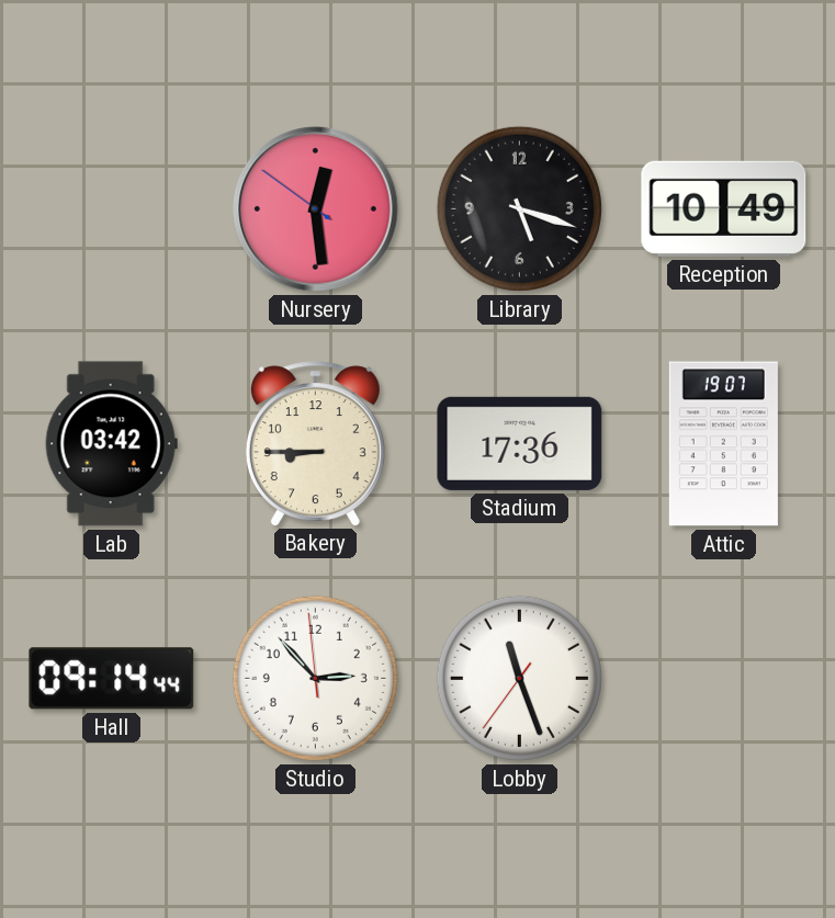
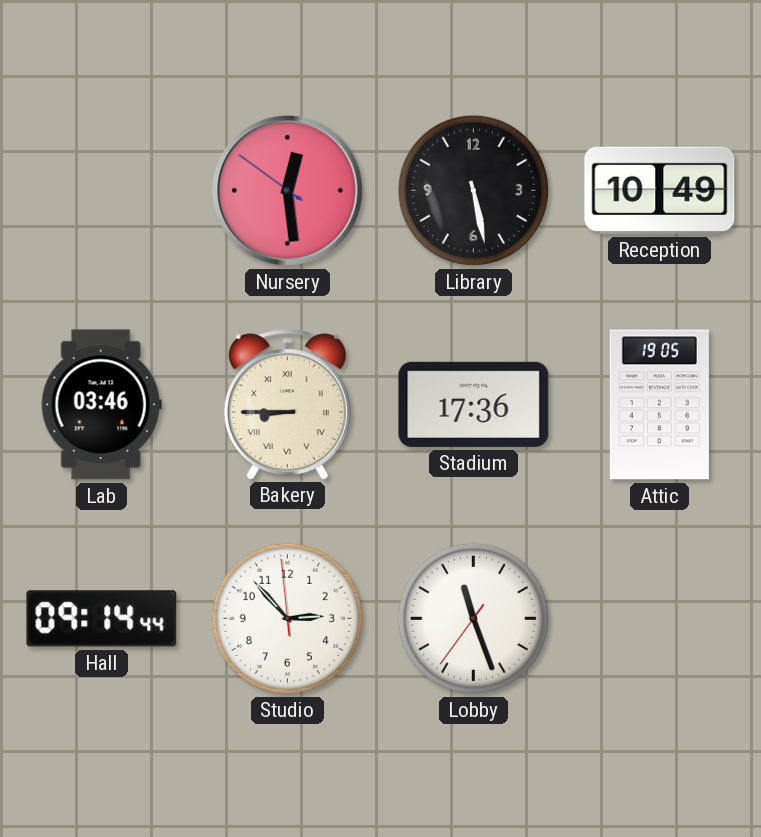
Library: 5:18 -> 5:28 (473, 190)
Lab: 03:42 -> 03:46 (101, 405)
Bakery numerals: Arabic -> Roman (287, 404)
Attic: 19:07 -> 19:05 (659, 405)
